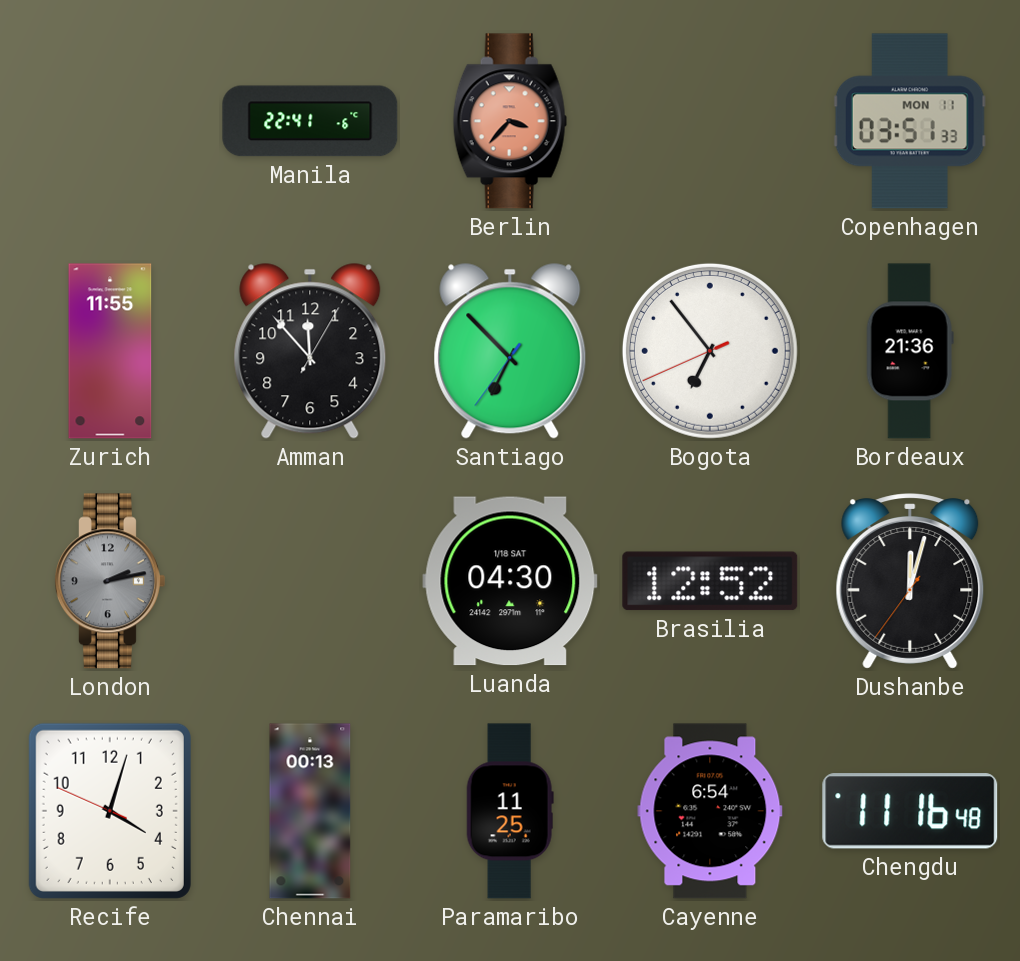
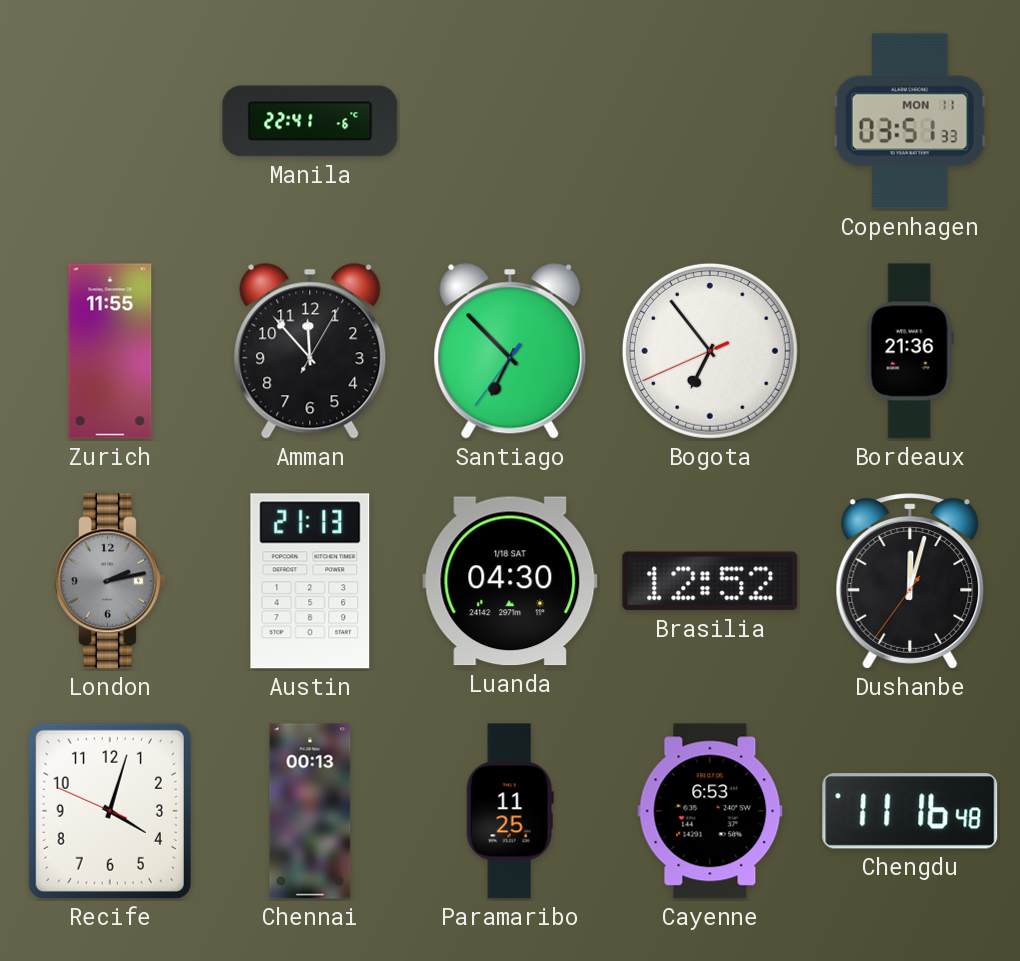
Berlin: 3:37 -> none (510, 121)
Austin: none -> 21:13 (310, 581)
Cayenne: 6:54 -> 6:53 (710, 811)
